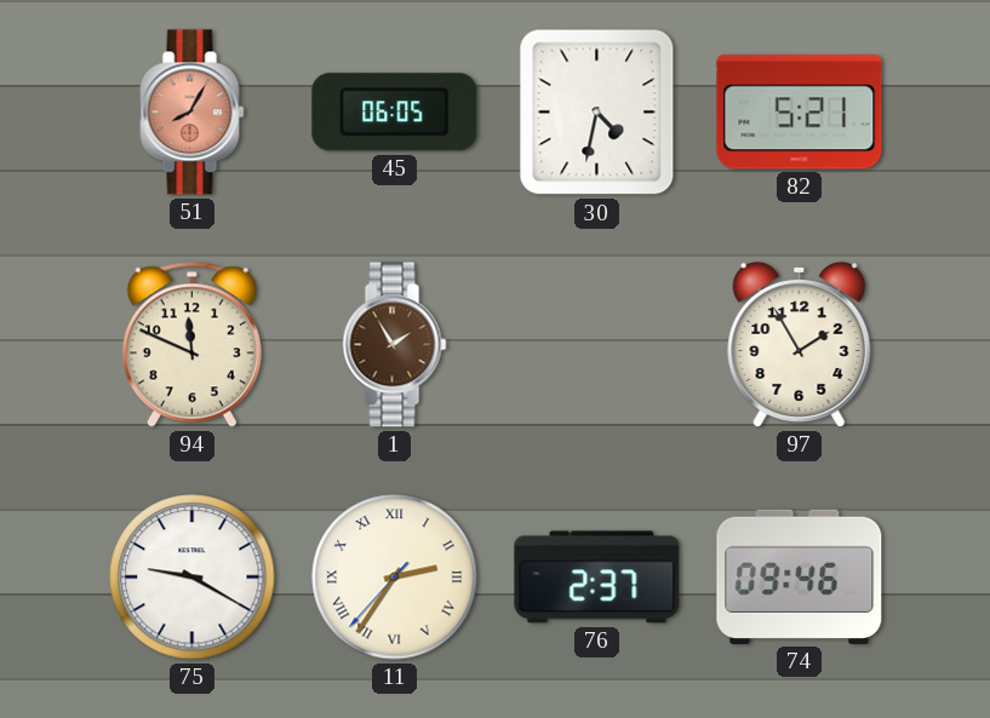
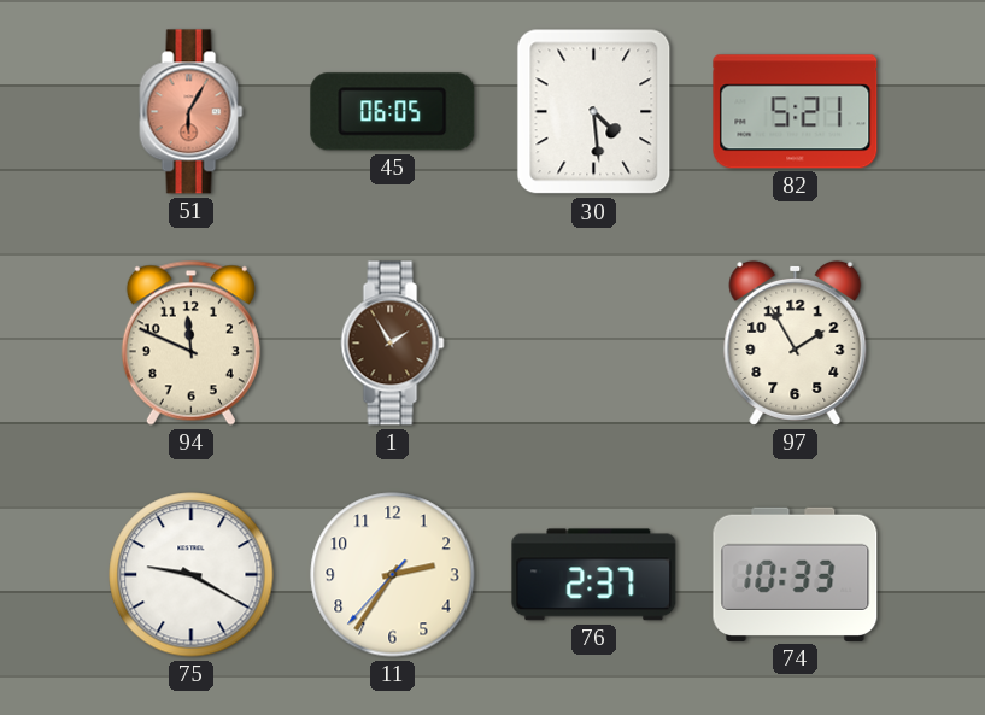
51: 8:05 -> 6:05 (192, 112)
30: 4:32 -> 4:29 (594, 112)
11 numerals: Roman -> Arabic (393, 575)
74: 09:46 -> 10:33 (796, 574)
